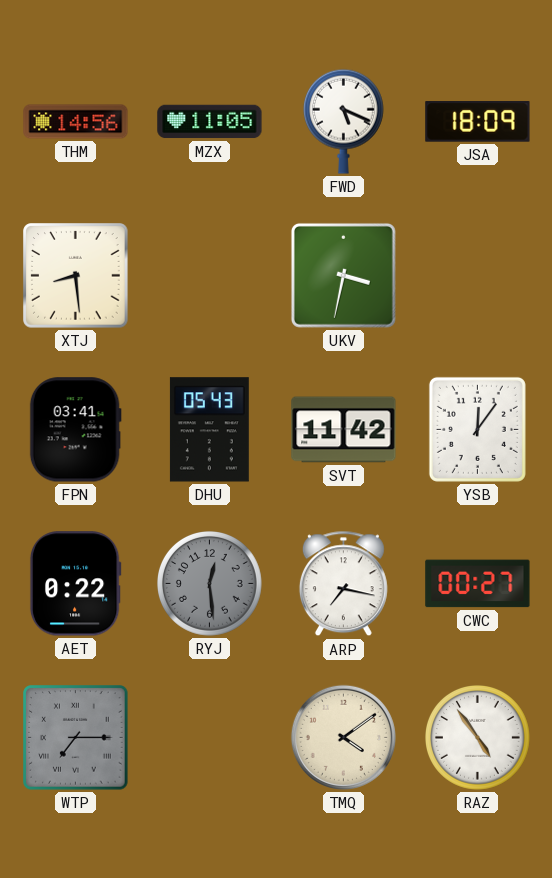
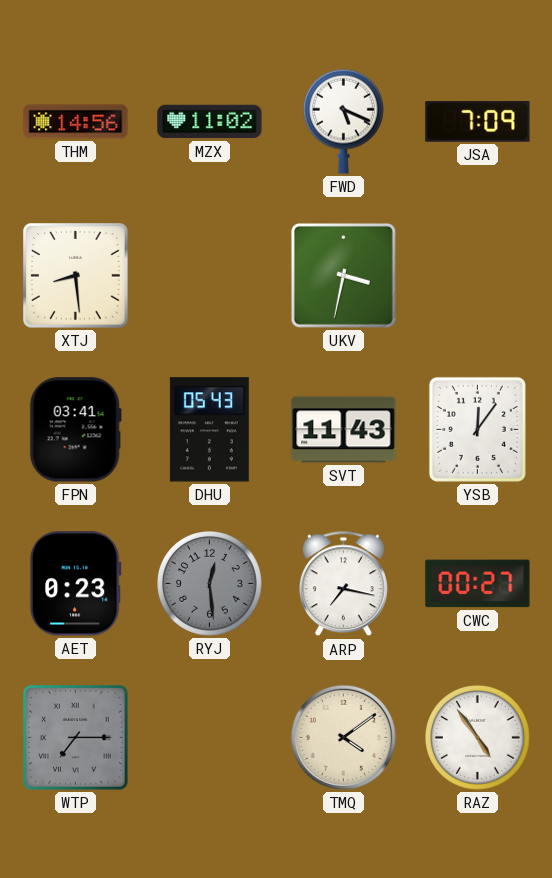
MZX: 11:05 -> 11:02 (210, 122)
JSA: 18:09 -> 7:09 (478, 122)
SVT: 11:42 -> 11:43 (344, 430)
AET: 0:22 -> 0:23 (75, 584)
